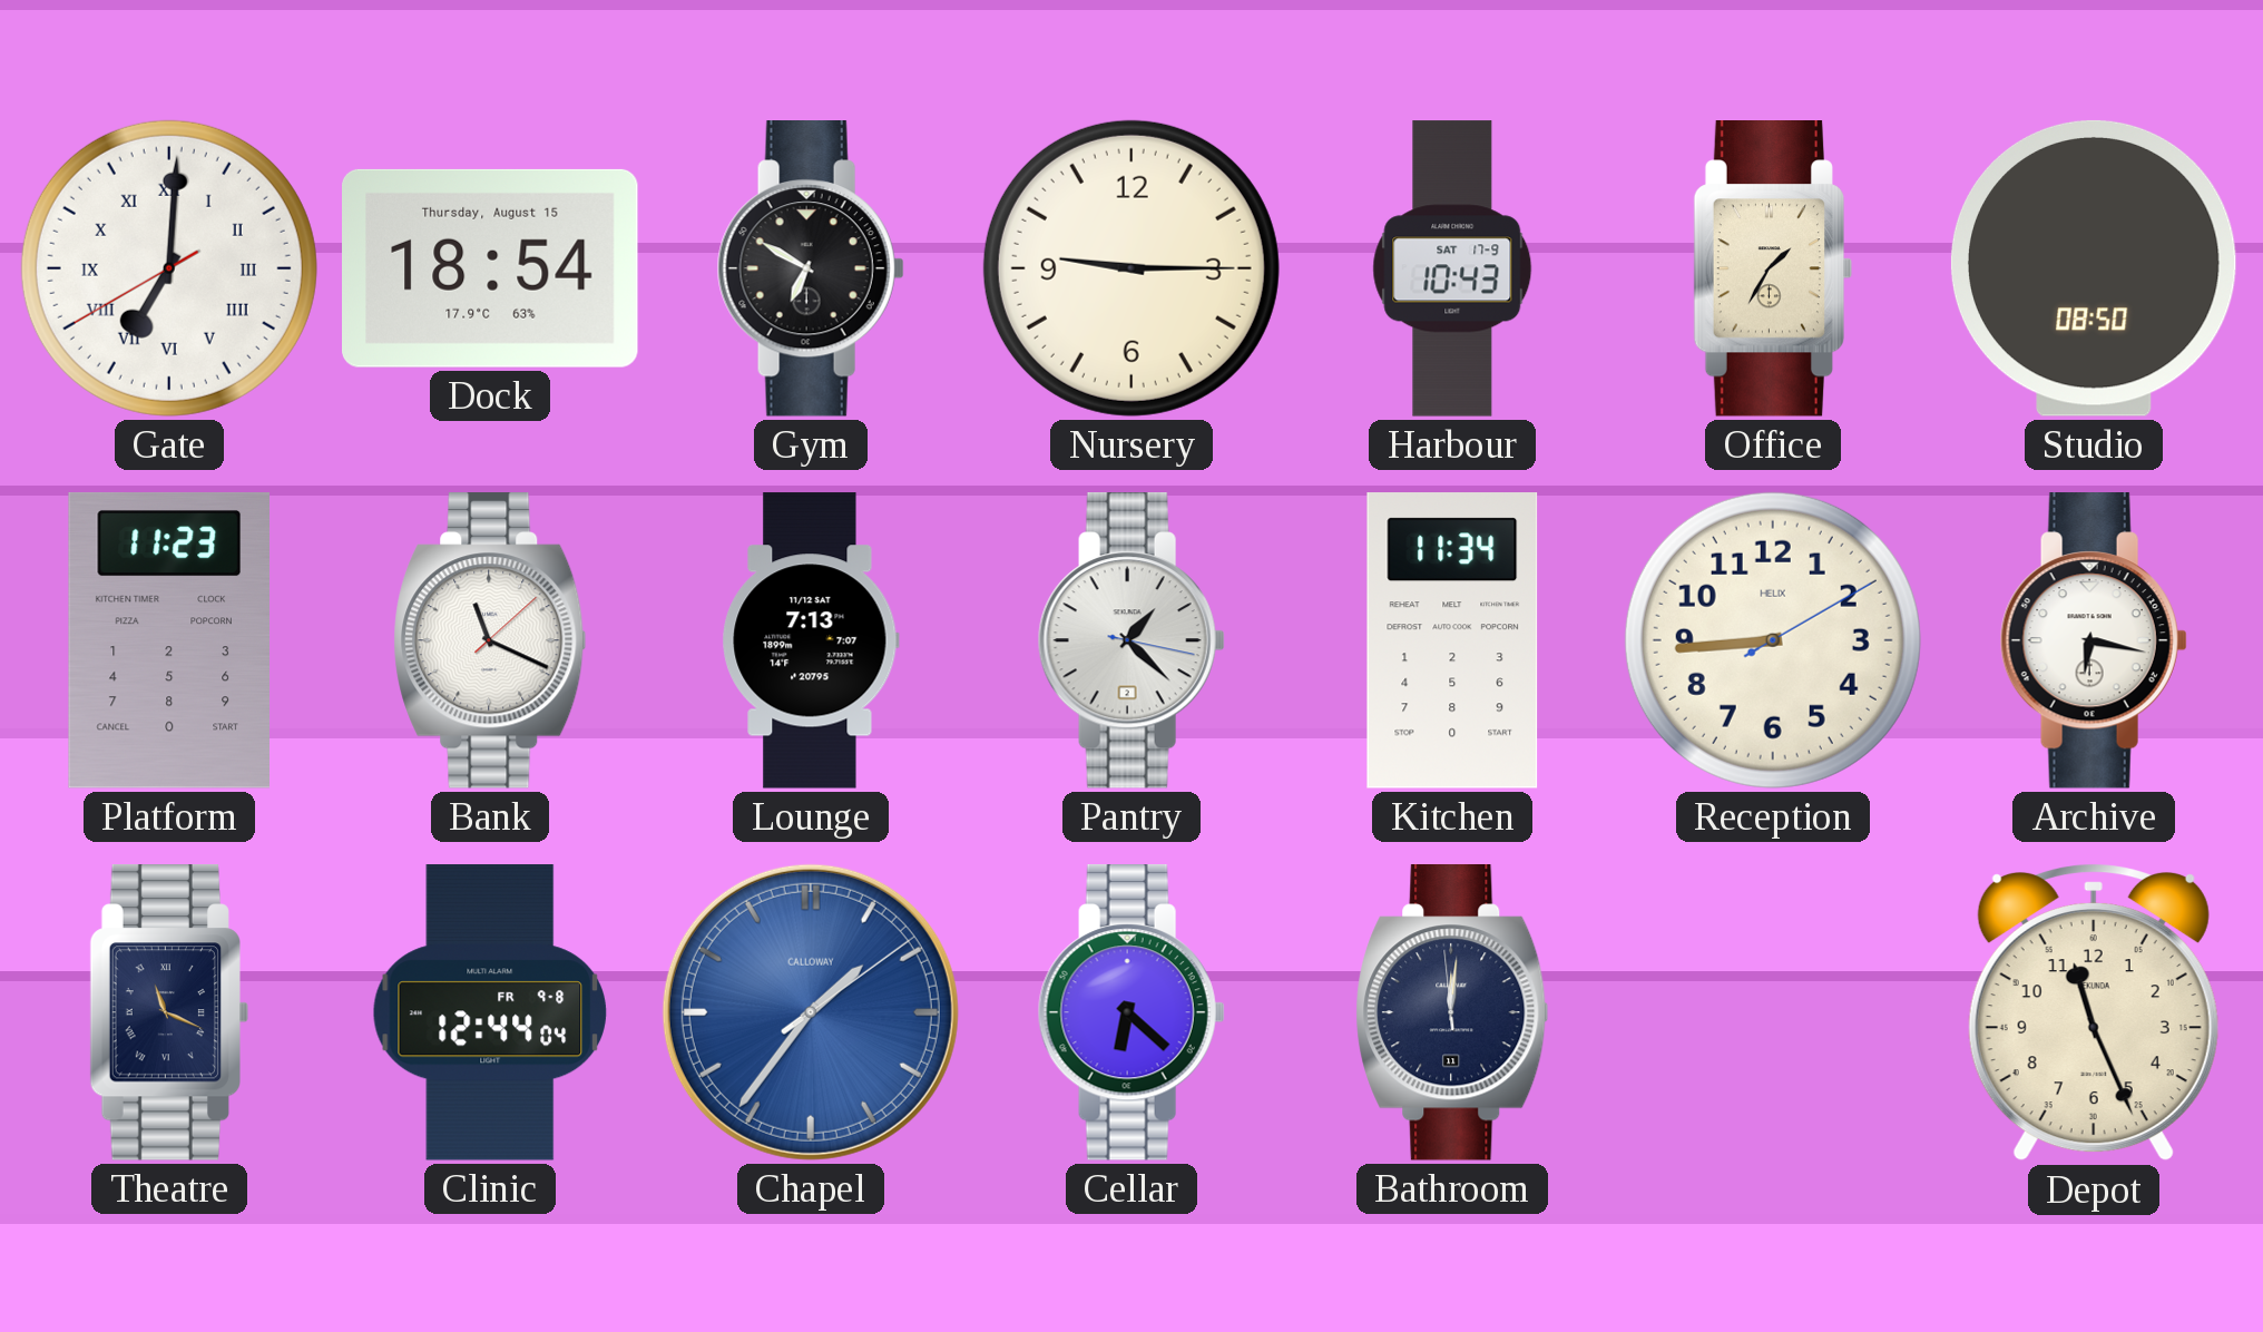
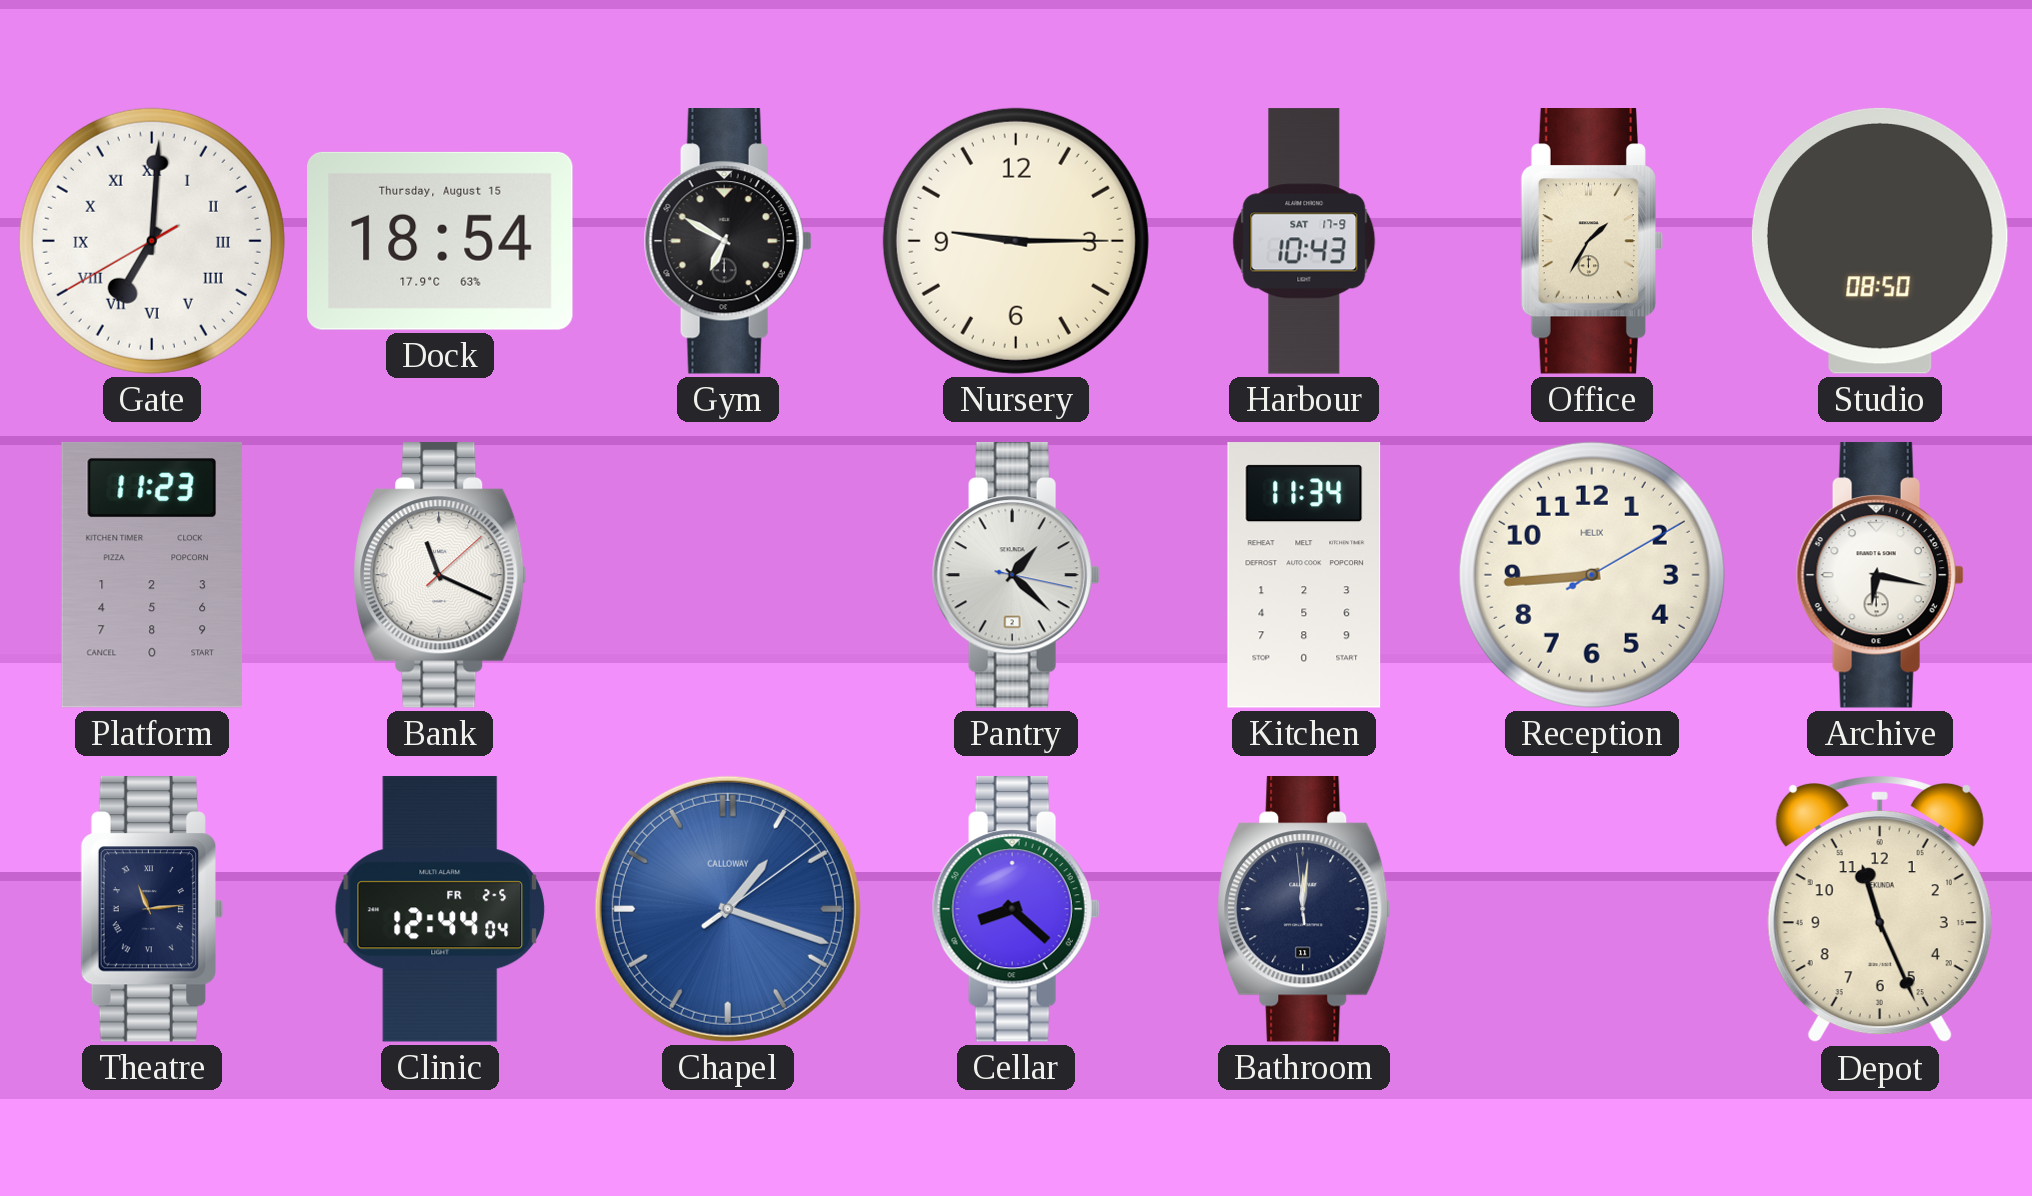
Lounge: 7:13 -> none (811, 640)
Theatre: 11:19 -> 11:14 (151, 910)
Clinic date: FR 9-8 -> FR 2-5 (439, 909)
Chapel: 1:36 -> 1:18 (728, 909)
Cellar: 6:22 -> 8:22 (1016, 910)
